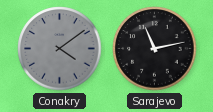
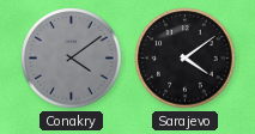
Sarajevo: 11:13 -> 4:09 (186, 59)
